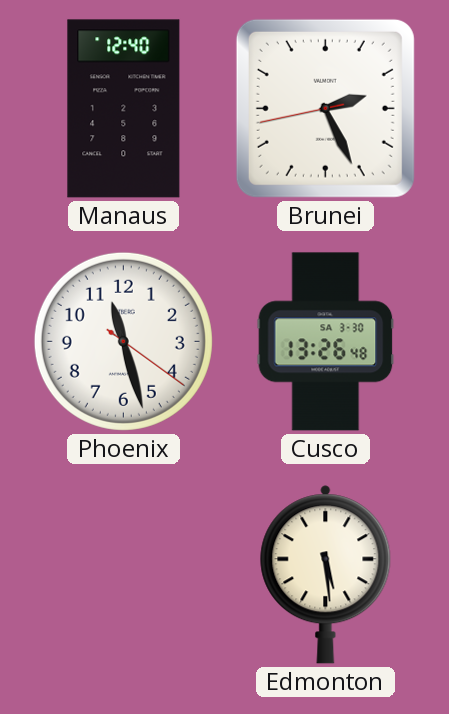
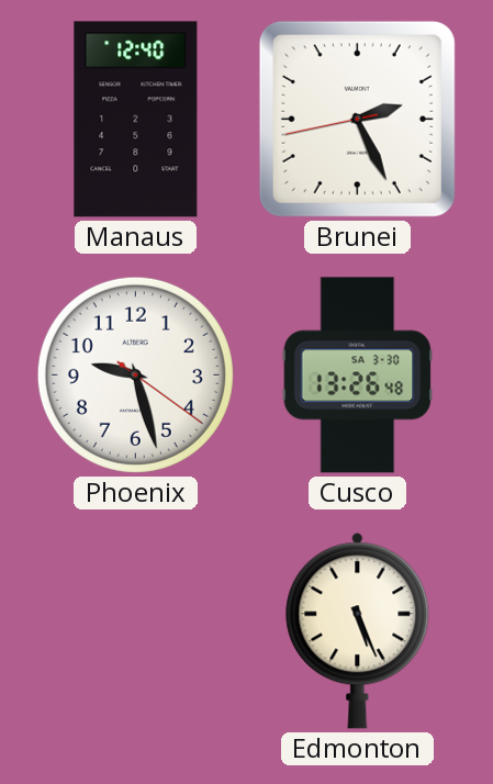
Phoenix: 11:27 -> 9:27 (135, 374)
Edmonton: 5:29 -> 5:26 (358, 631)
